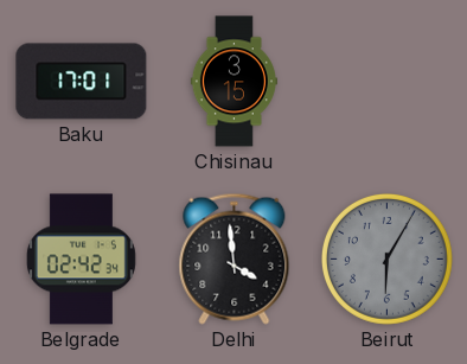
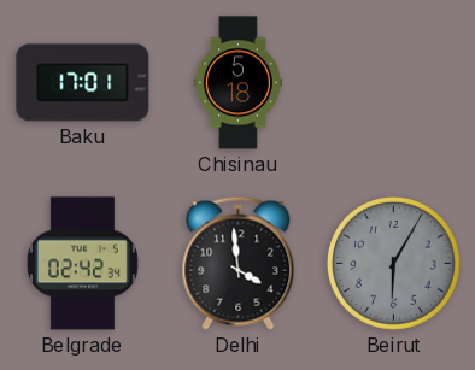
Chisinau: 3:15 -> 5:18 (237, 83)
